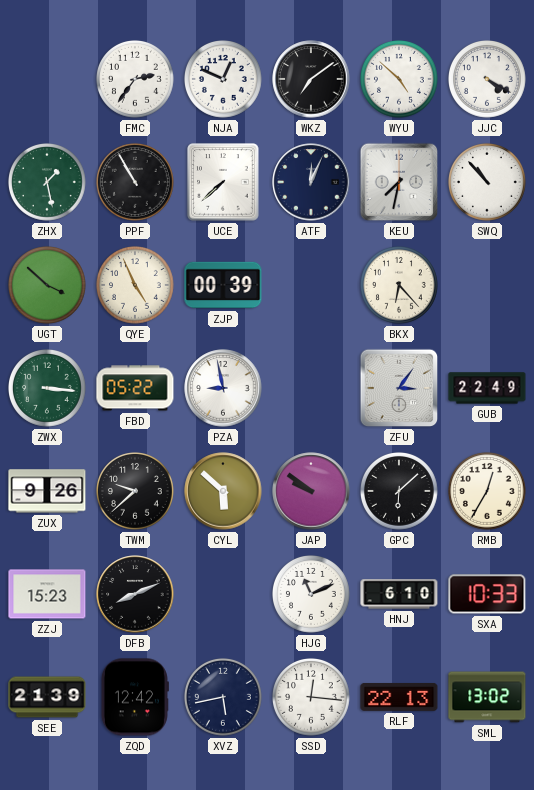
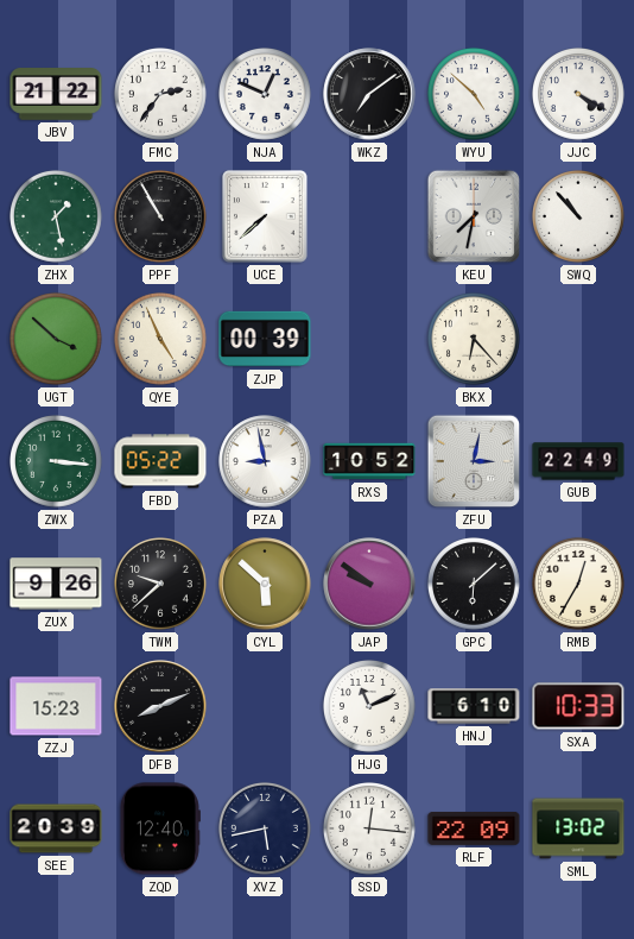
JBV: none -> 21:22 (56, 94)
ATF: 12:04 -> none (311, 182)
RXS: none -> 10:52 (369, 461)
ZFU: 3:06 -> 3:02 (474, 461)
SEE: 21:39 -> 20:39 (56, 828)
ZQD: 12:42 -> 12:40 (159, 828)
RLF: 22:13 -> 22:09 (474, 828)
